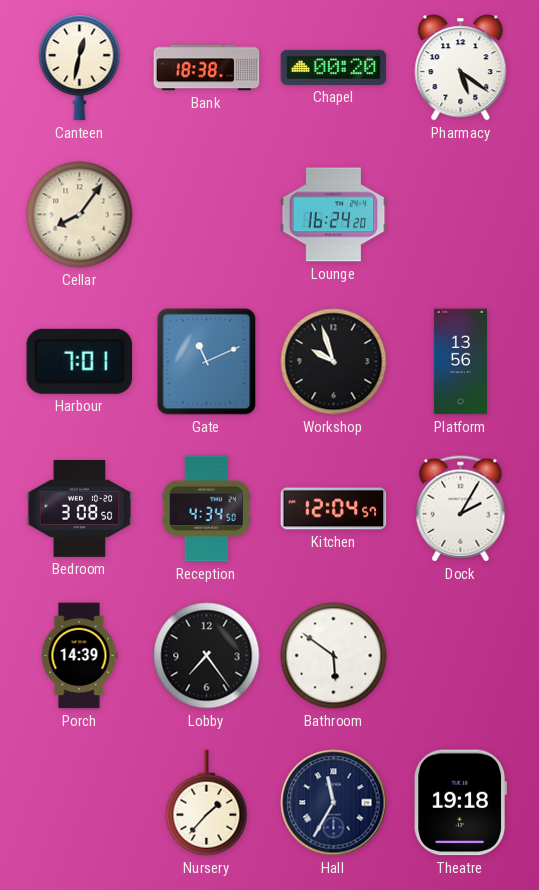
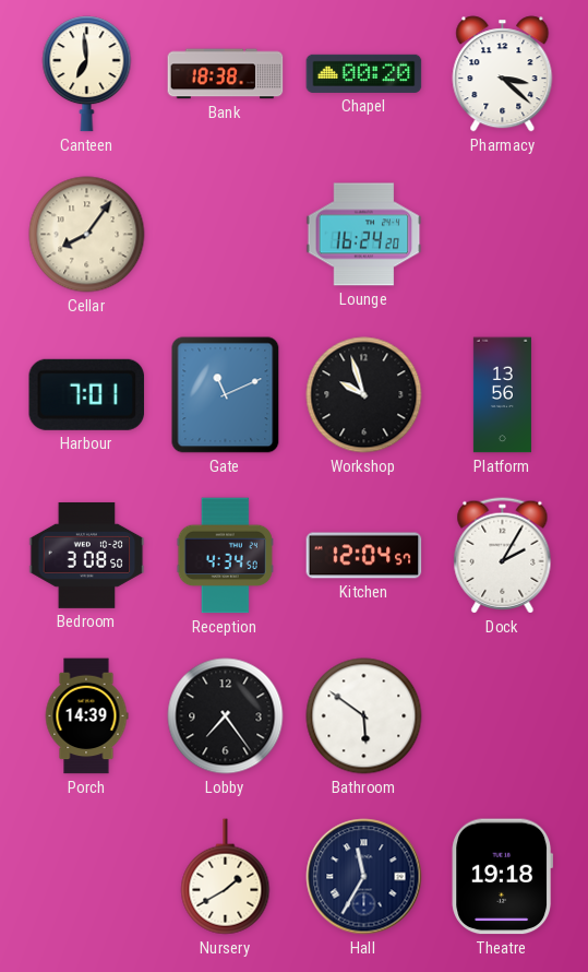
Canteen: 12:32 -> 6:59 (87, 74)
Pharmacy: 5:21 -> 3:22 (503, 74)
Nursery: 1:37 -> 1:40 (226, 877)
